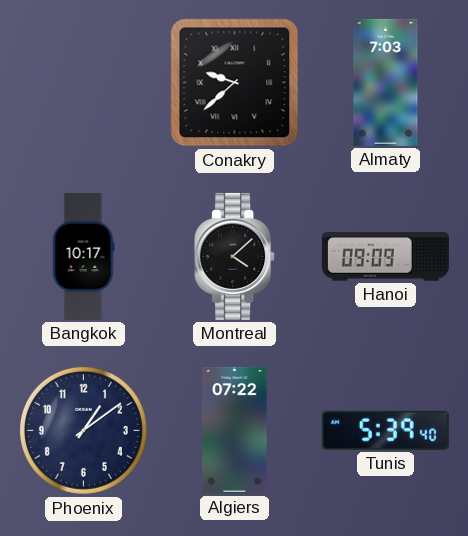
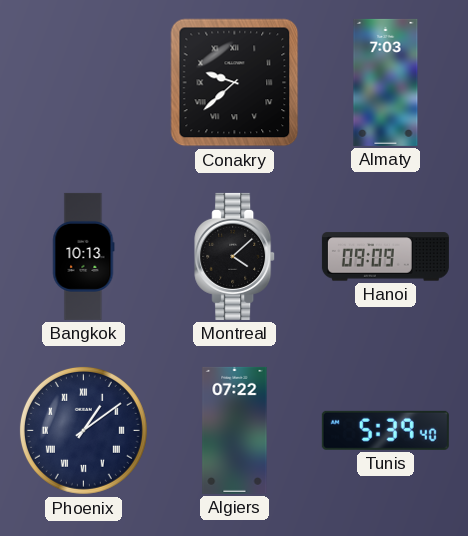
Bangkok: 10:17 -> 10:13 (83, 256)
Phoenix numerals: Arabic -> Roman (83, 430)
